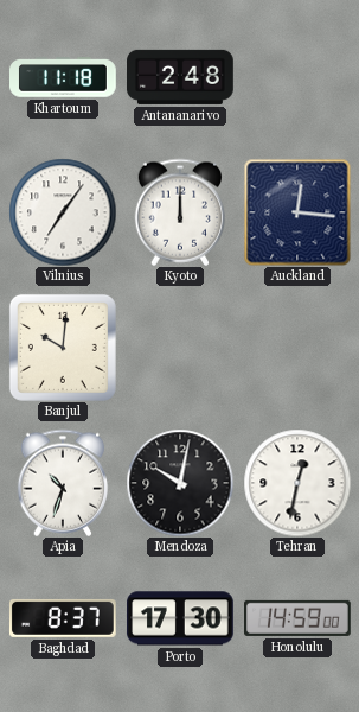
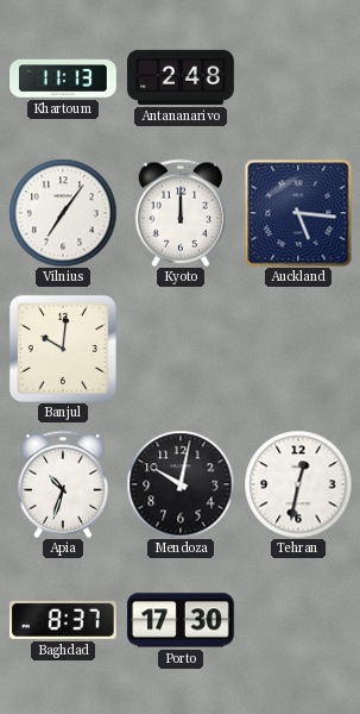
Khartoum: 11:18 -> 11:13 (64, 77)
Auckland: 12:16 -> 5:16 (298, 213)
Honolulu: 14:59 -> none (299, 618)
